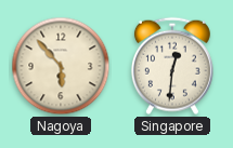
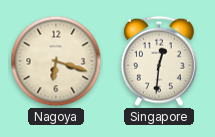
Nagoya: 5:53 -> 6:18 (56, 61)
